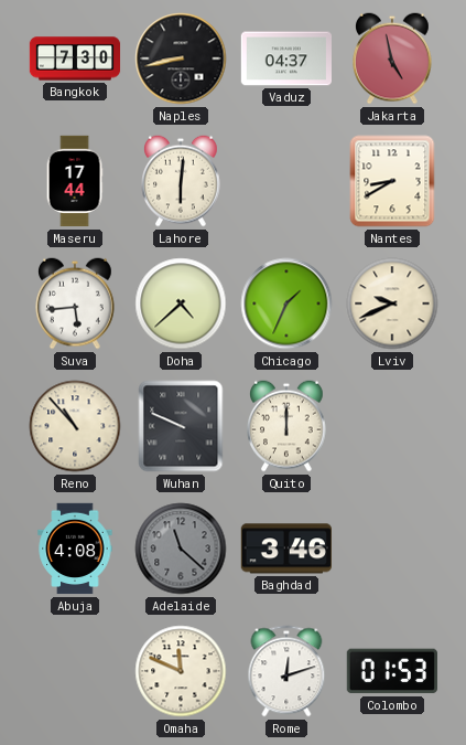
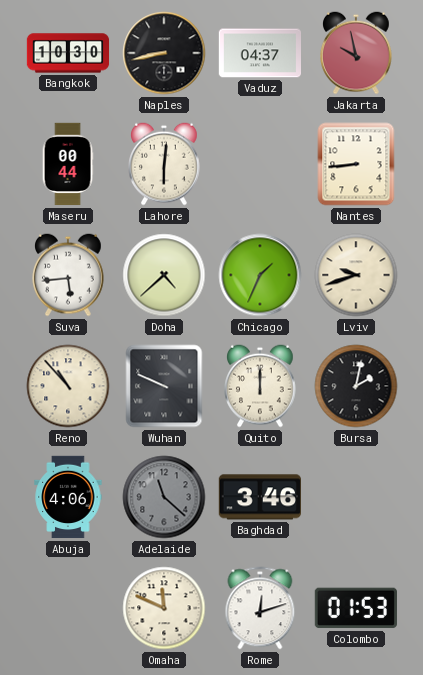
Bangkok: 7:30 -> 10:30 (68, 53)
Jakarta: 4:58 -> 9:58 (357, 53)
Maseru: 17:44 -> 00:44 (68, 164)
Nantes: 8:40 -> 8:44 (356, 164)
Lviv: 9:41 -> 9:42 (356, 275)
Bursa: none -> 2:02 (356, 386)
Abuja: 4:08 -> 4:06 (68, 497)
